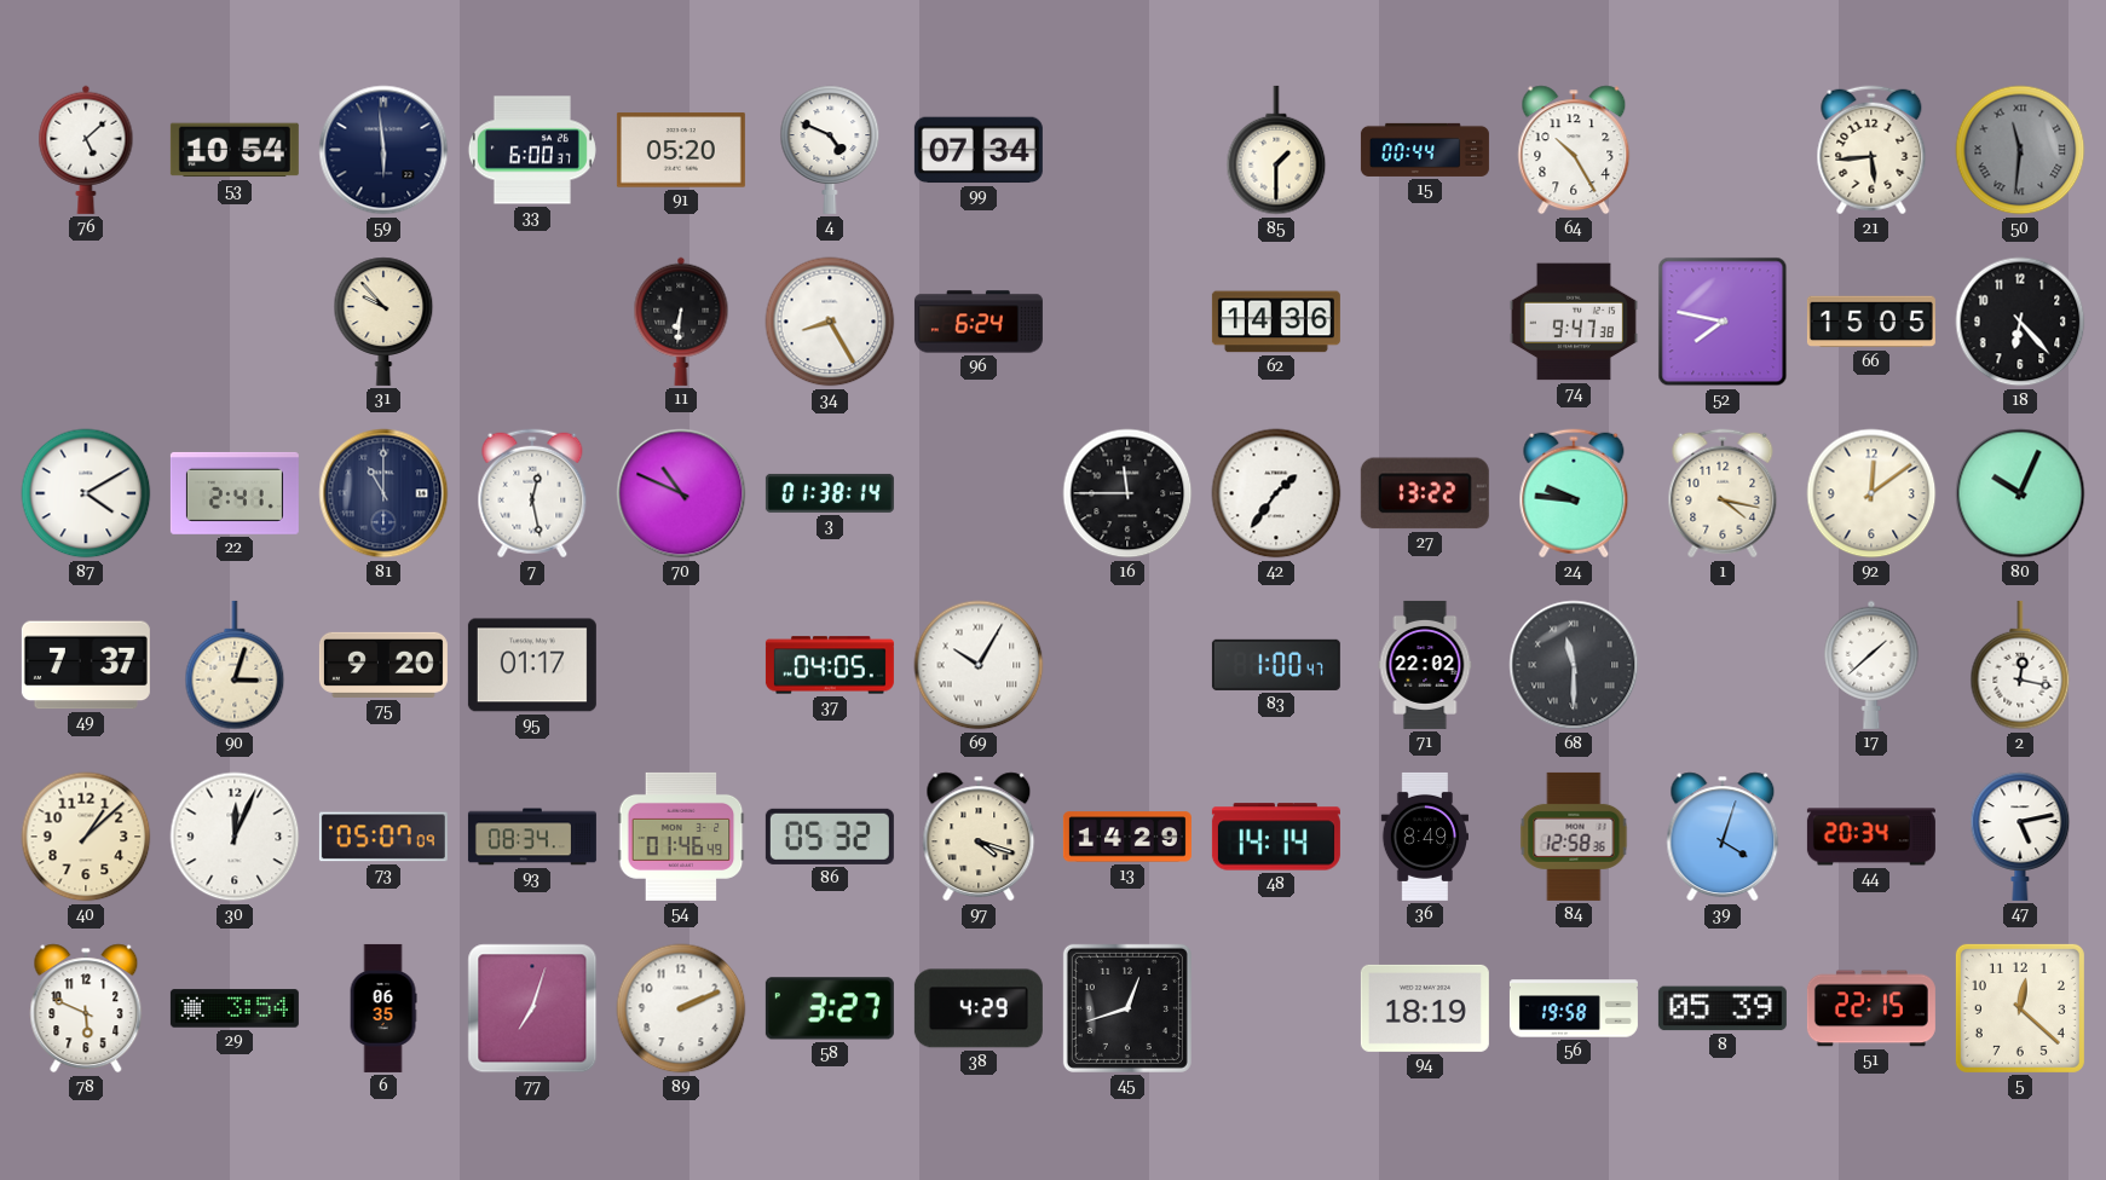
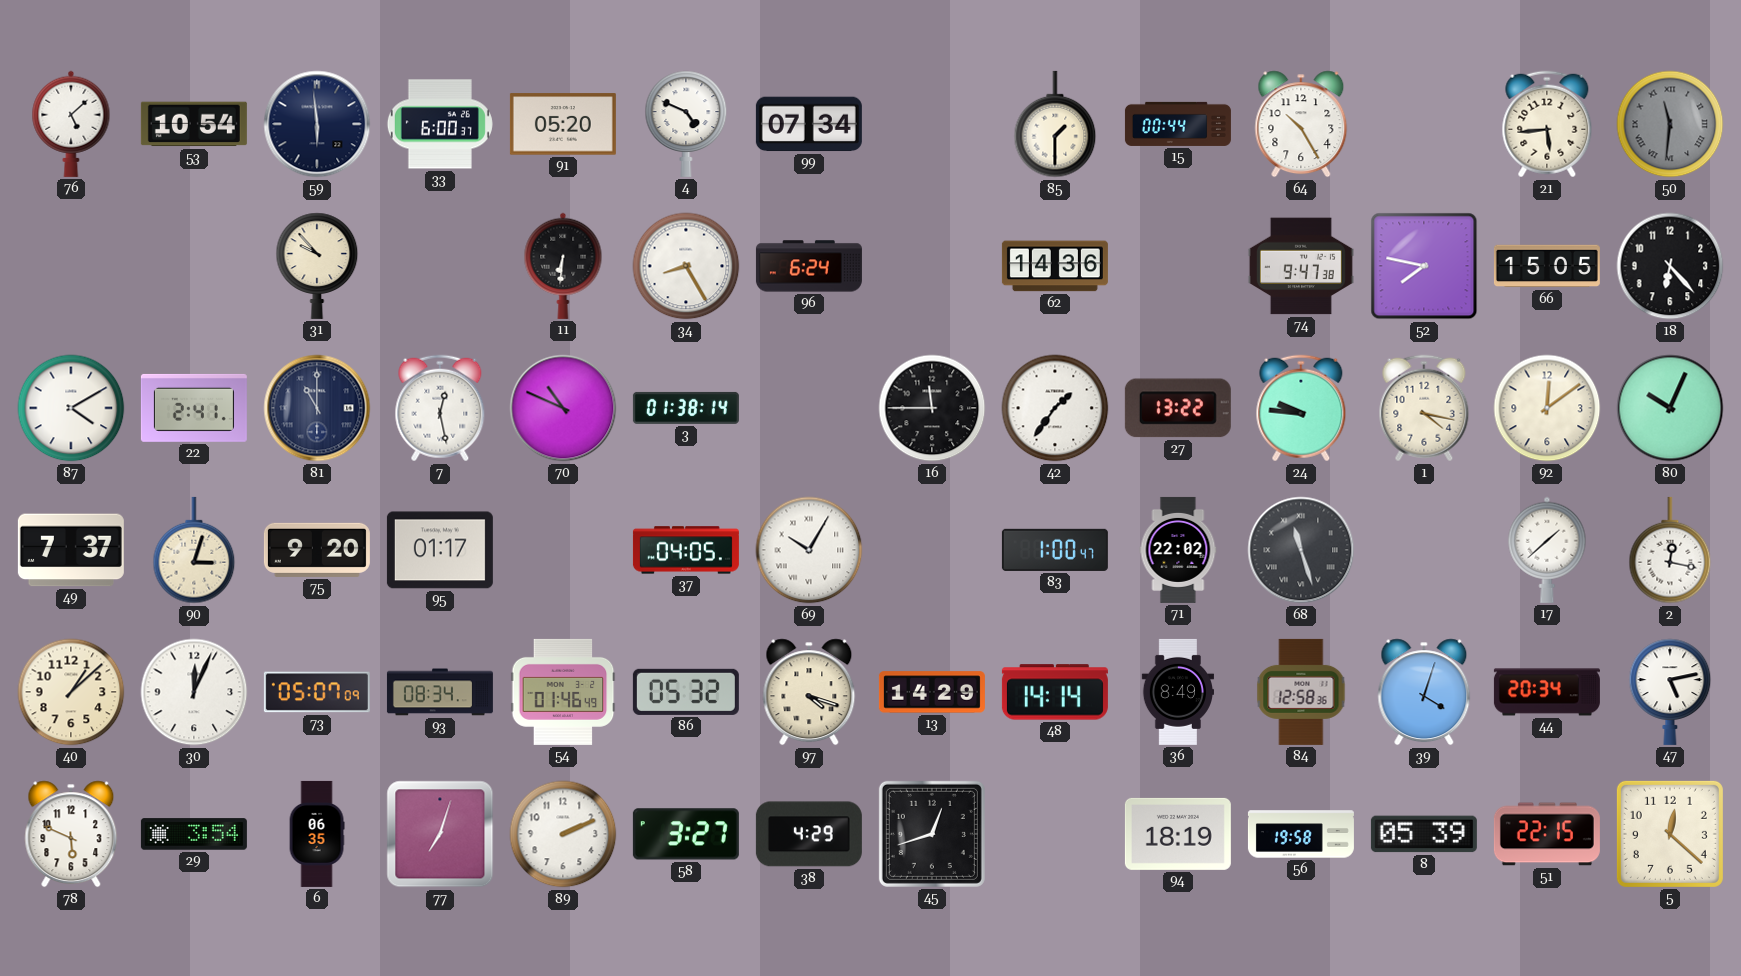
68: 11:30 -> 11:27 (1301, 550)
